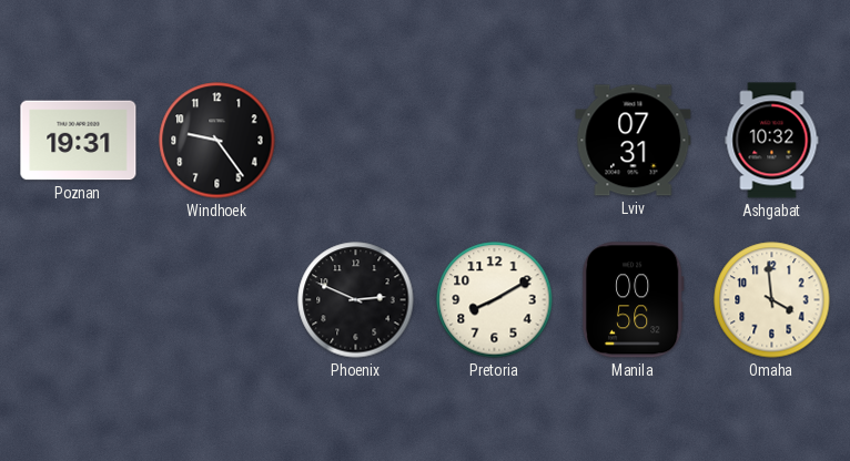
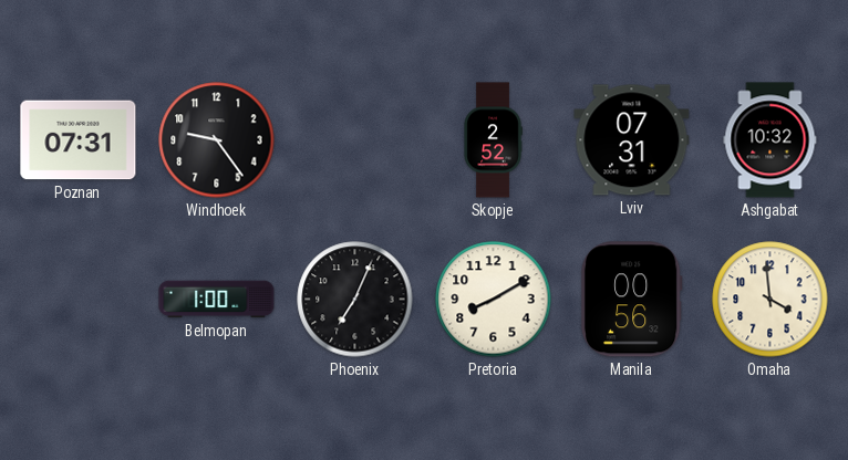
Poznan: 19:31 -> 07:31 (79, 140)
Skopje: none -> 2:52 (493, 140)
Belmopan: none -> 1:00 (217, 300)
Phoenix: 2:49 -> 7:04 (355, 300)
